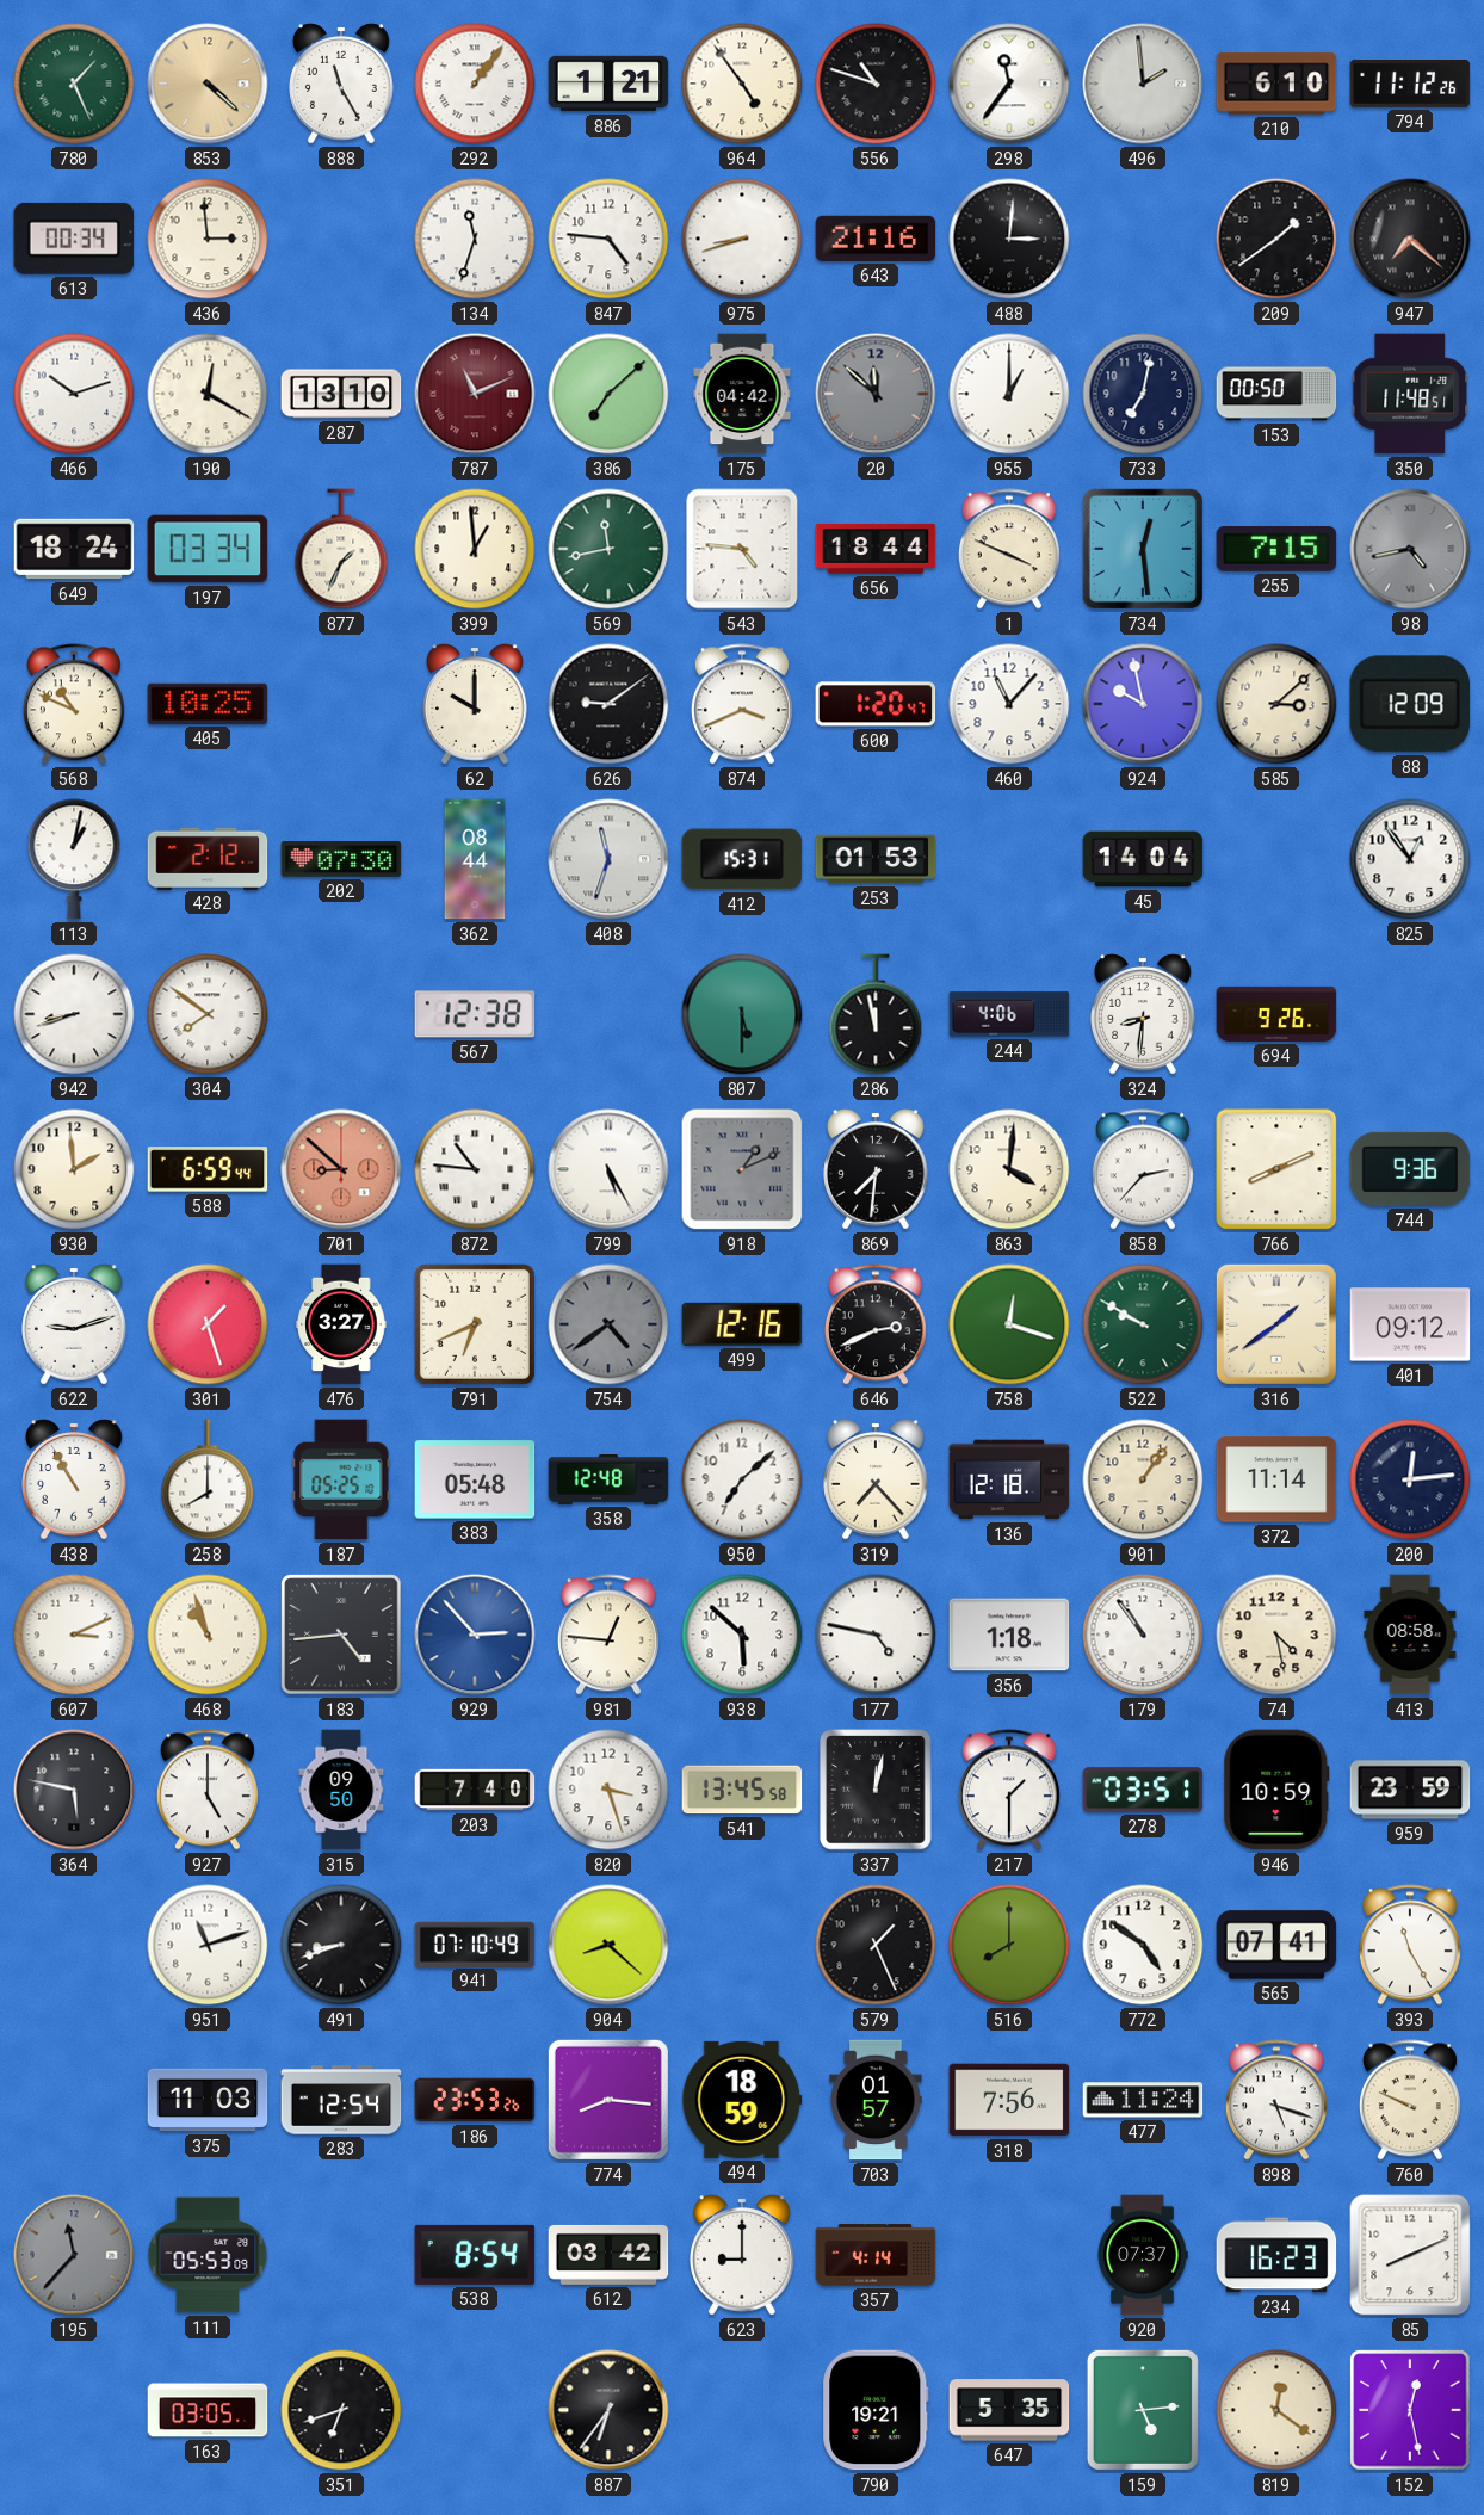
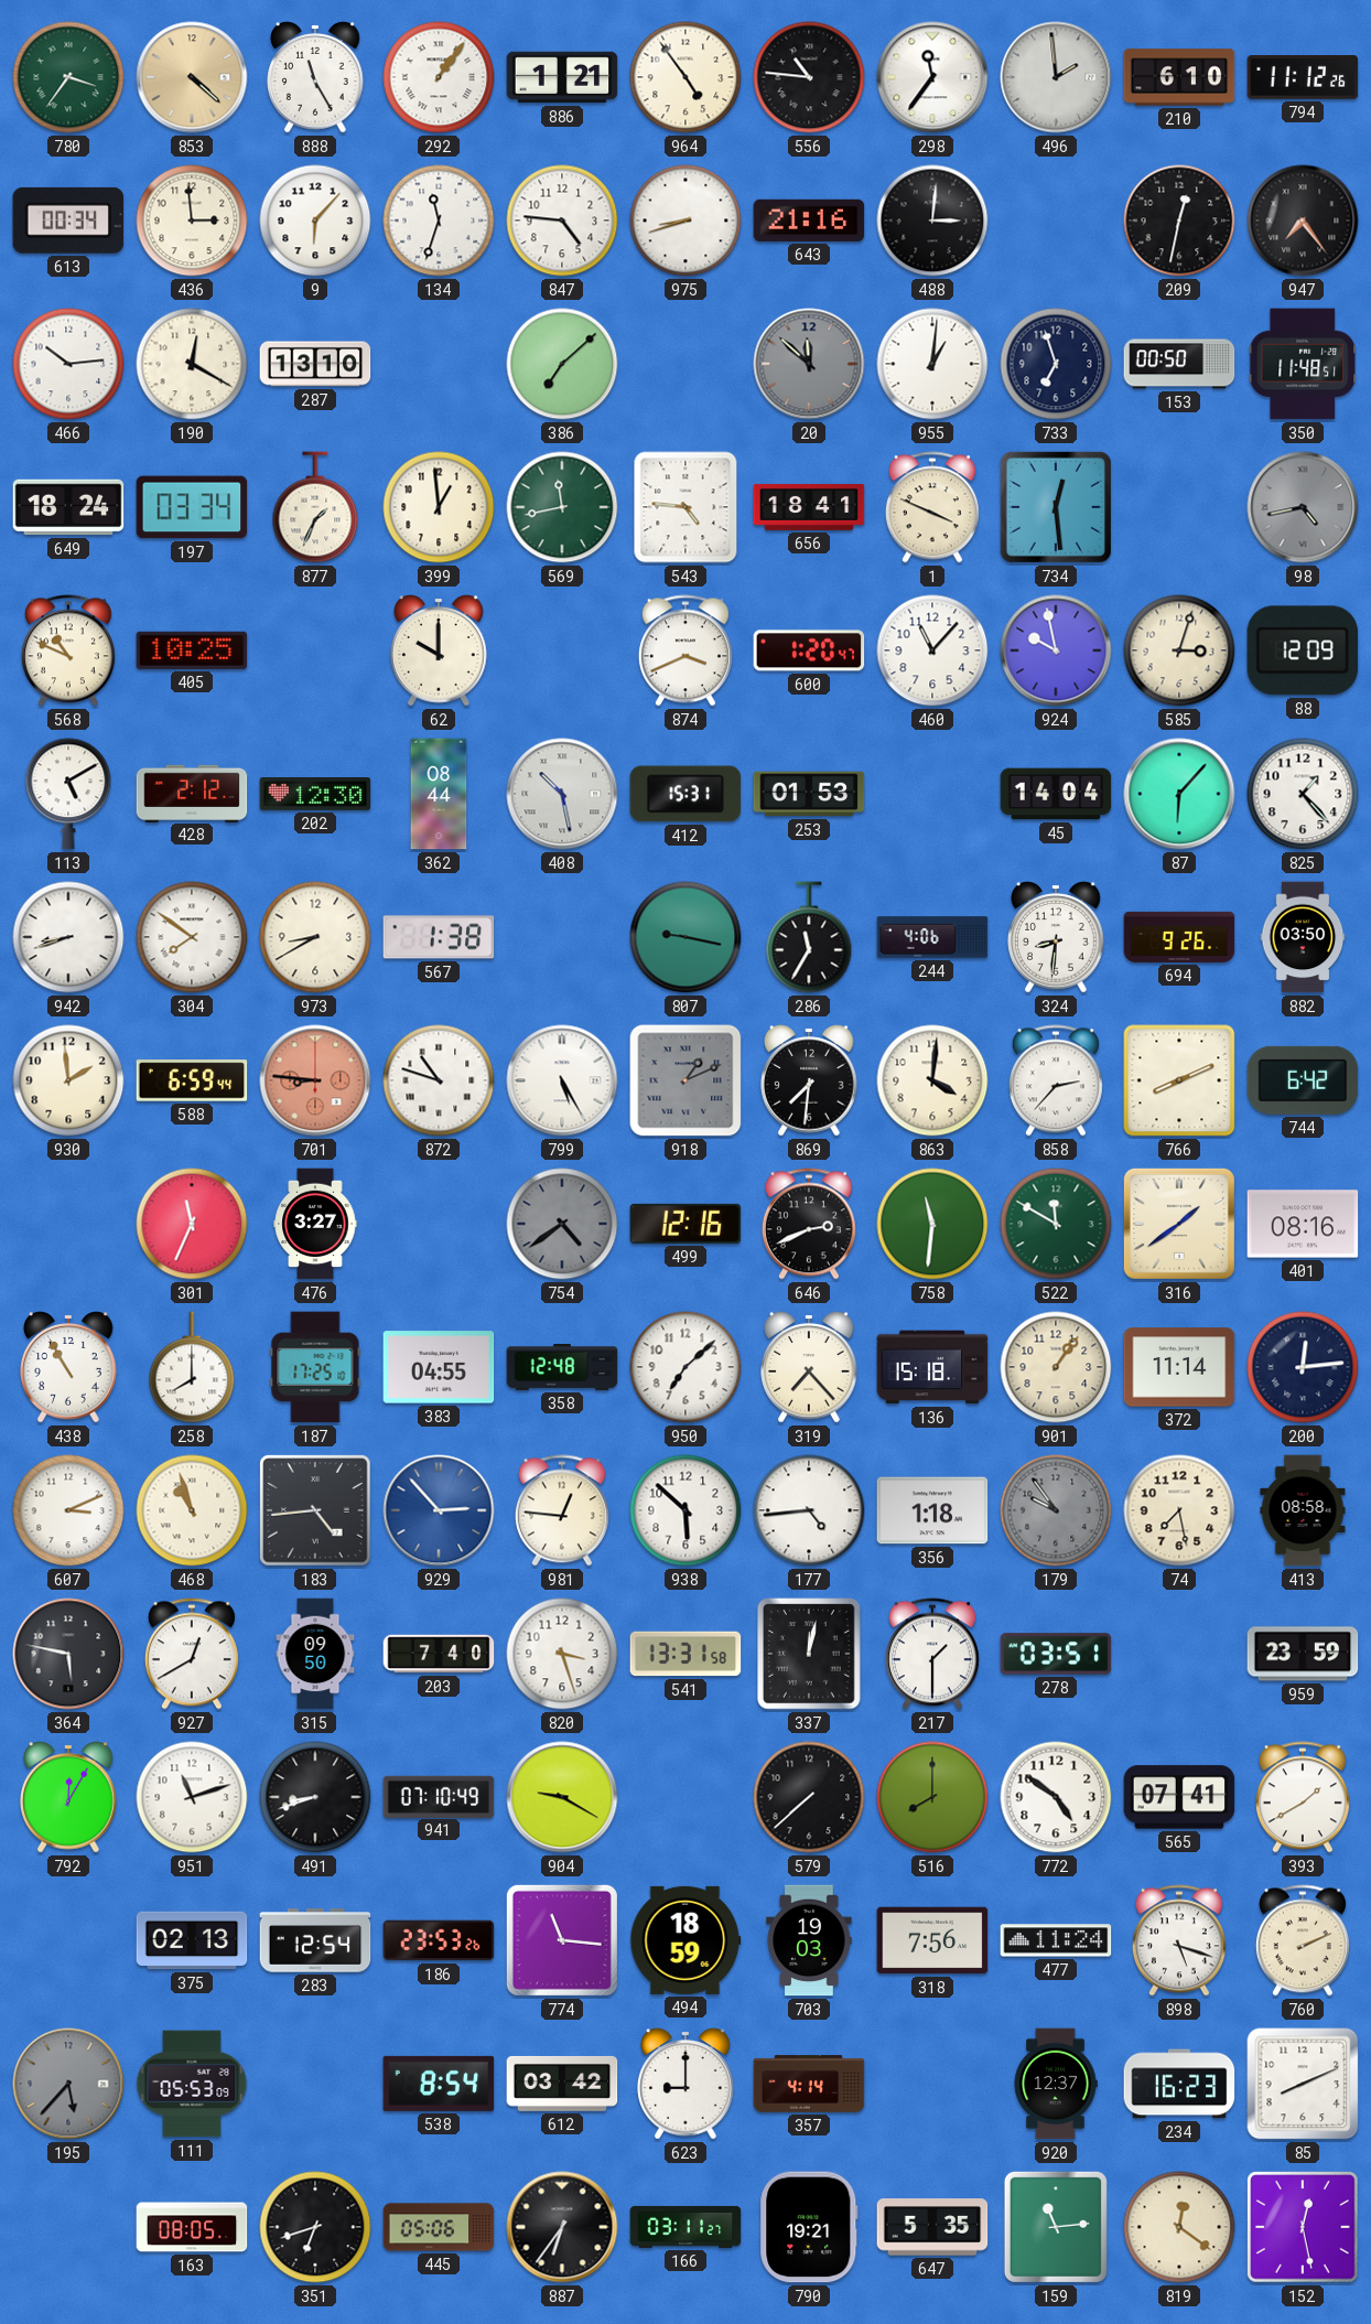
780: 1:26 -> 3:36 (68, 77)
556: 10:48 -> 10:46 (809, 77)
9: none -> 6:07 (315, 220)
209: 1:39 -> 12:32 (1179, 220)
947: 7:22 -> 7:24 (1303, 220)
466: 10:12 -> 10:14 (68, 364)
787: 11:11 -> none (475, 394)
175: 04:42 -> none (742, 394)
955: 1:00 -> 1:01 (932, 364)
733: 7:02 -> 6:57 (1056, 364)
656: 18:44 -> 18:41 (809, 507)
255: 7:15 -> none (1276, 549)
626: 9:09 -> none (608, 704)
585: 3:08 -> 3:03 (1179, 650)
113: 1:02 -> 5:10 (68, 794)
202: 07:30 -> 12:30 (315, 795)
408: 11:33 -> 10:28 (562, 794)
87: none -> 6:07 (1179, 794)
825: 12:54 -> 1:23 (1303, 794)
973: none -> 8:40 (315, 937)
567: 12:38 -> 1:38 (439, 937)
807: 5:30 -> 9:17 (685, 937)
286: 11:58 -> 11:35 (809, 937)
882: none -> 03:50 (1303, 937)
701: 8:52 -> 8:46 (315, 1080)
872: 10:46 -> 10:48 (439, 1080)
744: 9:36 -> 6:42 (1303, 1080)
622: 9:12 -> none (74, 1324)
301: 1:27 -> 11:34 (192, 1224)
791: 6:41 -> none (475, 1324)
758: 12:18 -> 11:31 (932, 1224)
522: 9:50 -> 11:50 (1056, 1224)
401: 09:12 -> 08:16 (1303, 1224)
187: 05:25 -> 17:25 (315, 1367)
383: 05:48 -> 04:55 (439, 1367)
136: 12:18 -> 15:18 (932, 1367)
177: 4:47 -> 4:44 (809, 1510)
179: 10:54 -> 9:54 (1056, 1510)
179 dial: white -> grey (1056, 1510)
74: 4:28 -> 7:28 (1179, 1510)
927: 5:00 -> 12:40 (192, 1654)
541: 13:45 -> 13:31 (685, 1654)
946: 10:59 -> none (1276, 1790)
792: none -> 12:05 (68, 1797)
904: 8:22 -> 9:20 (562, 1797)
579: 1:26 -> 7:38 (809, 1797)
393: 11:25 -> 1:40 (1303, 1797)
375: 11:03 -> 02:13 (192, 1940)
774: 8:16 -> 11:16 (562, 1940)
703: 01:57 -> 19:03 (809, 1940)
760: 9:49 -> 2:11 (1303, 1940)
195: 11:37 -> 5:37 (68, 2084)
920: 07:37 -> 12:37 (1056, 2084)
163: 03:05 -> 08:05 (192, 2227)
445: none -> 05:06 (439, 2227)
166: none -> 03:11 (685, 2227)
159: 5:14 -> 11:14 (1056, 2227)
